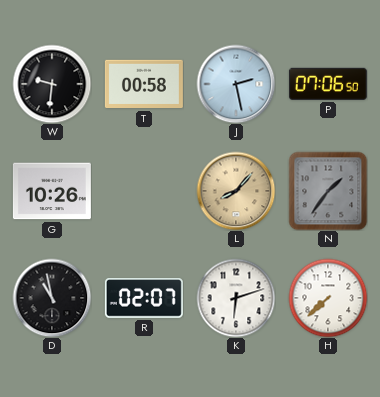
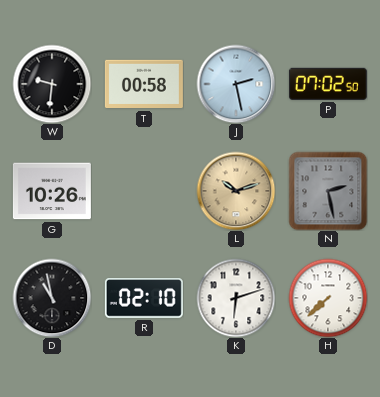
P: 07:06 -> 07:02 (328, 84)
L: 8:07 -> 10:12 (236, 191)
N: 1:36 -> 2:28 (328, 191)
R: 02:07 -> 02:10 (144, 299)
